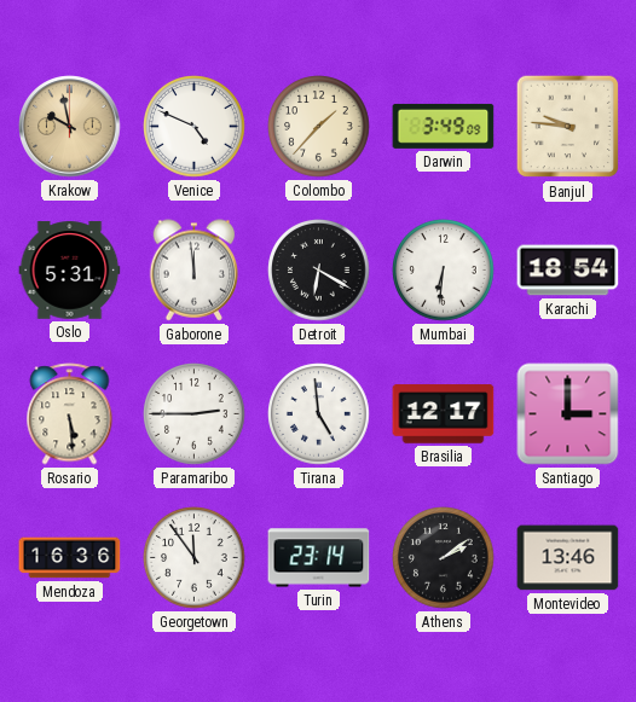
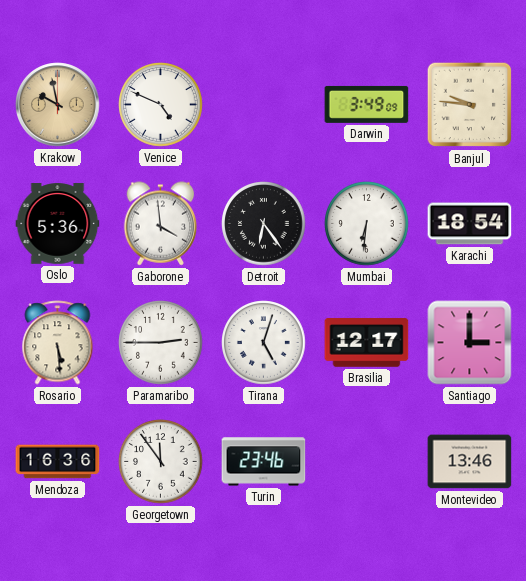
Colombo: 1:37 -> none (319, 127)
Oslo: 5:31 -> 5:36 (58, 224)
Gaborone: 11:59 -> 3:59 (161, 224)
Detroit: 6:20 -> 6:24 (264, 224)
Tirana: 4:59 -> 5:03 (264, 343)
Turin: 23:14 -> 23:46 (264, 462)
Athens: 2:09 -> none (444, 558)
